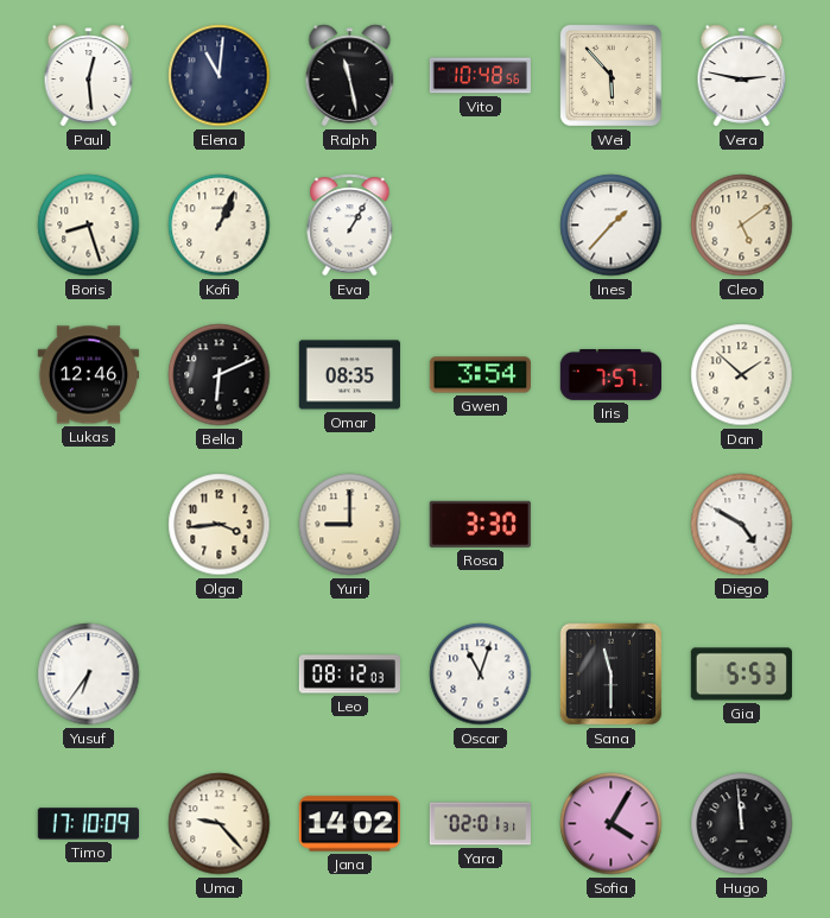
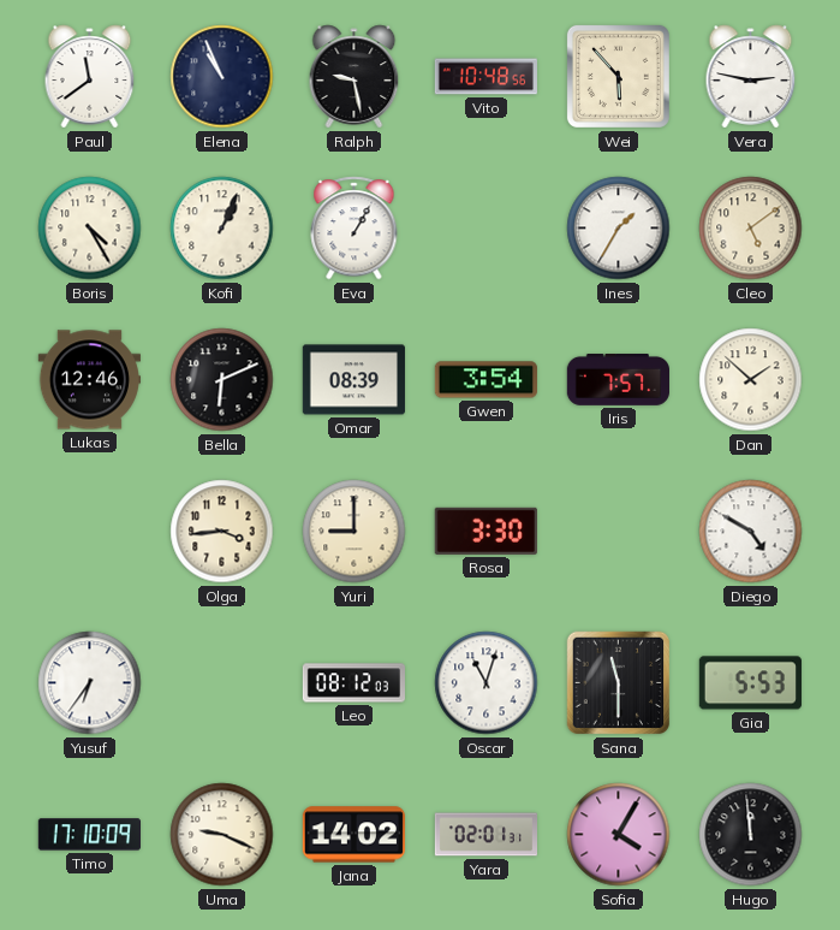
Paul: 12:29 -> 11:39 (90, 77)
Elena: 11:01 -> 10:56 (222, 77)
Ralph: 11:28 -> 9:28 (355, 77)
Boris: 8:27 -> 4:25 (90, 229)
Ines: 1:37 -> 1:35 (619, 229)
Omar: 08:35 -> 08:39 (353, 380)
Uma: 9:23 -> 9:19 (222, 835)
